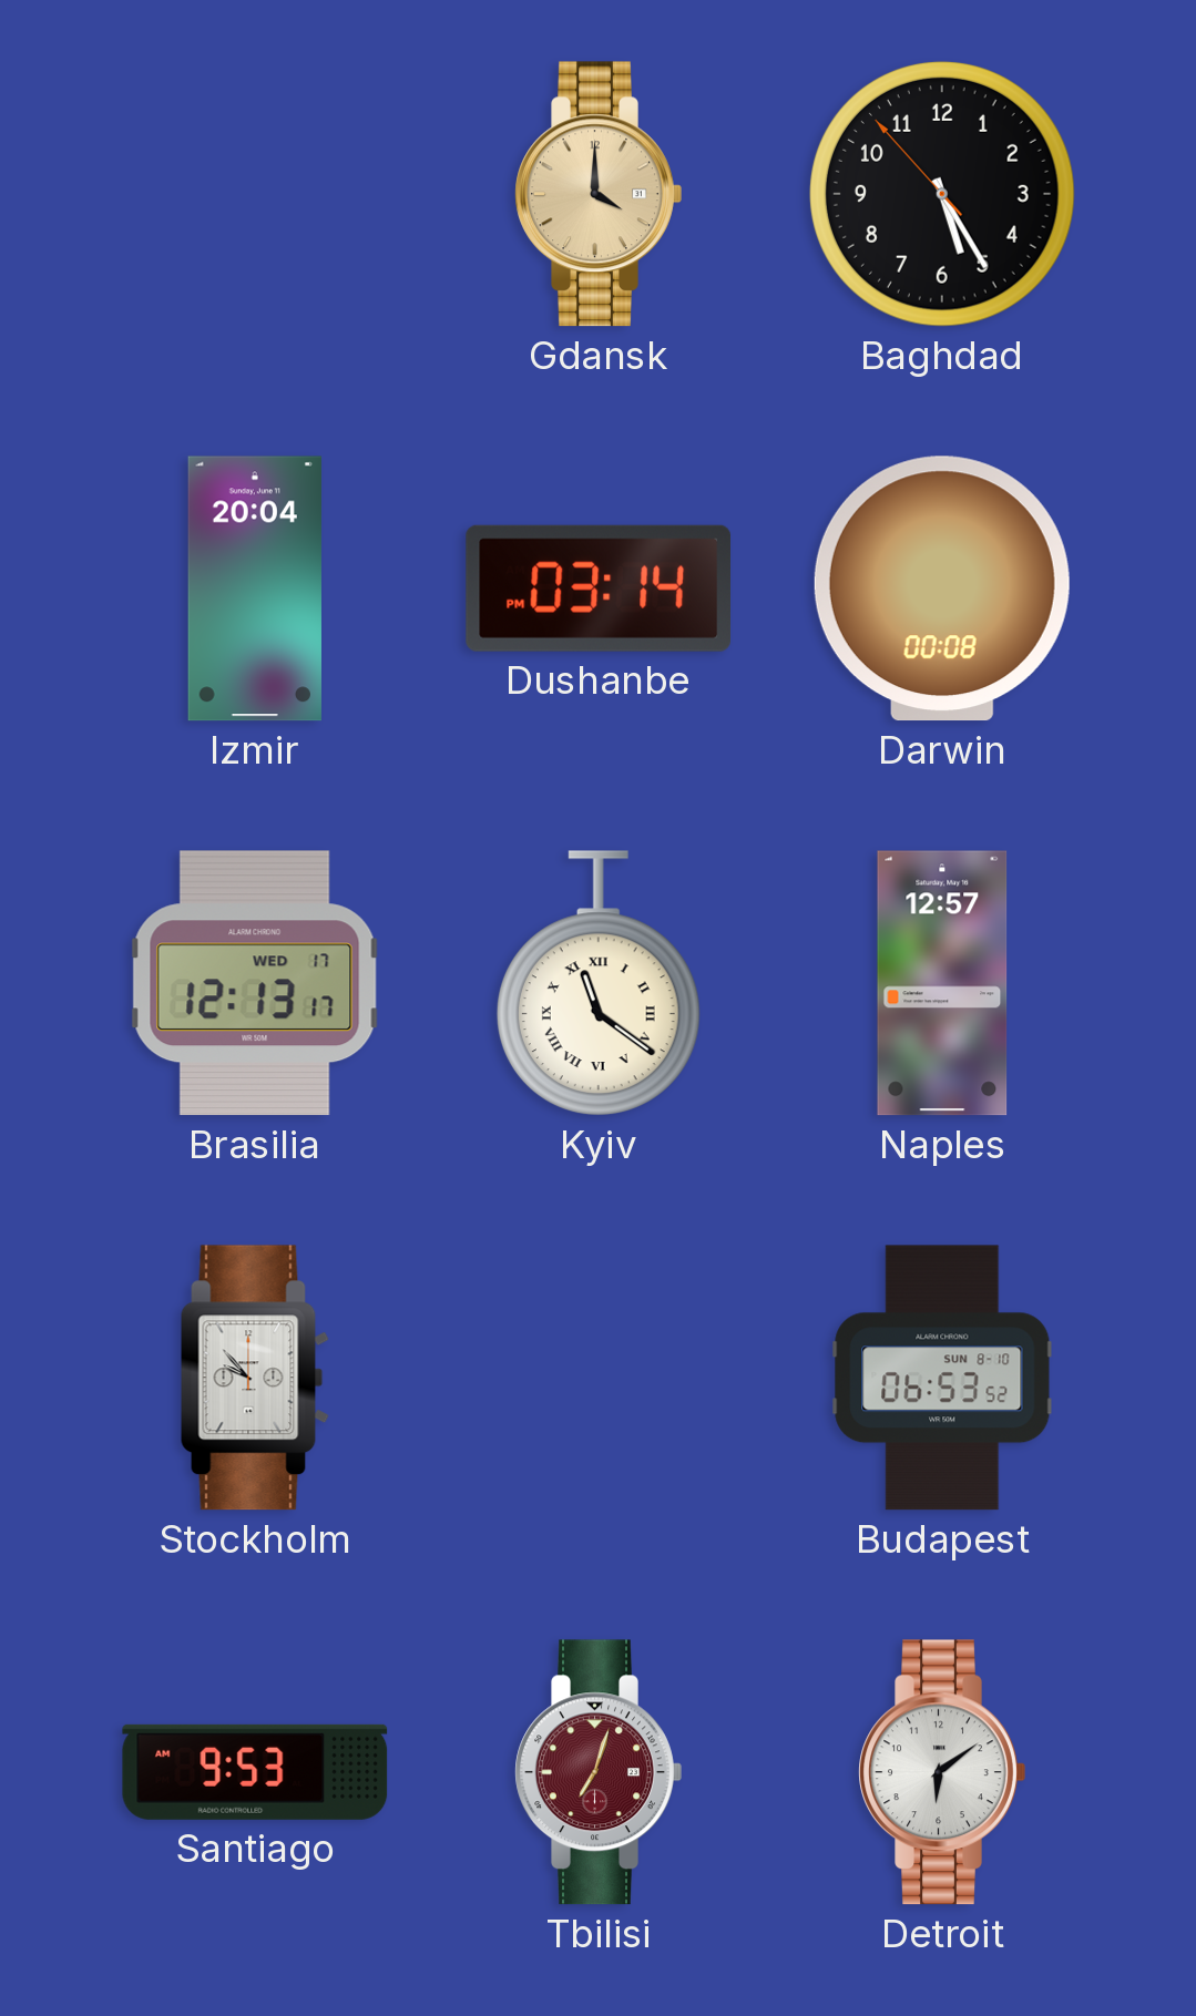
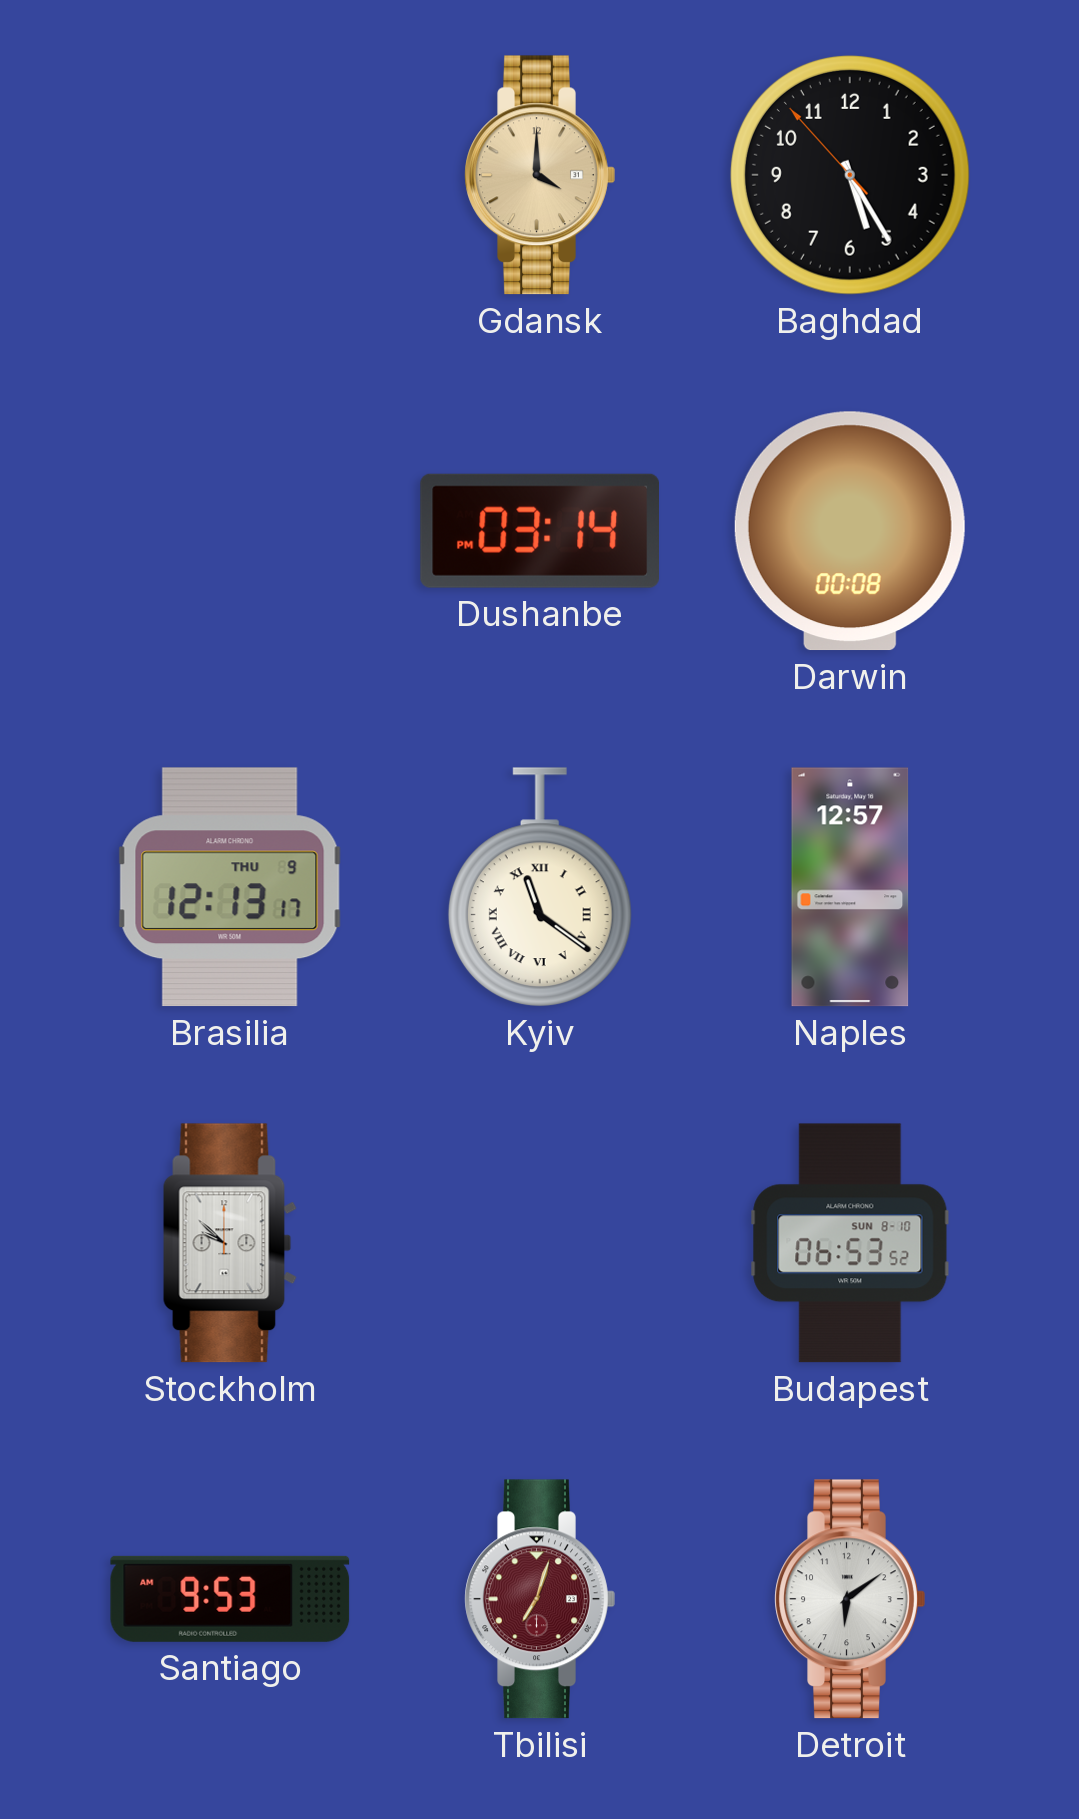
Izmir: 20:04 -> none (255, 589)
Brasilia date: WED 17 -> THU 9 (230, 887)
Stockholm: 9:53 -> 9:52 (230, 1243)
